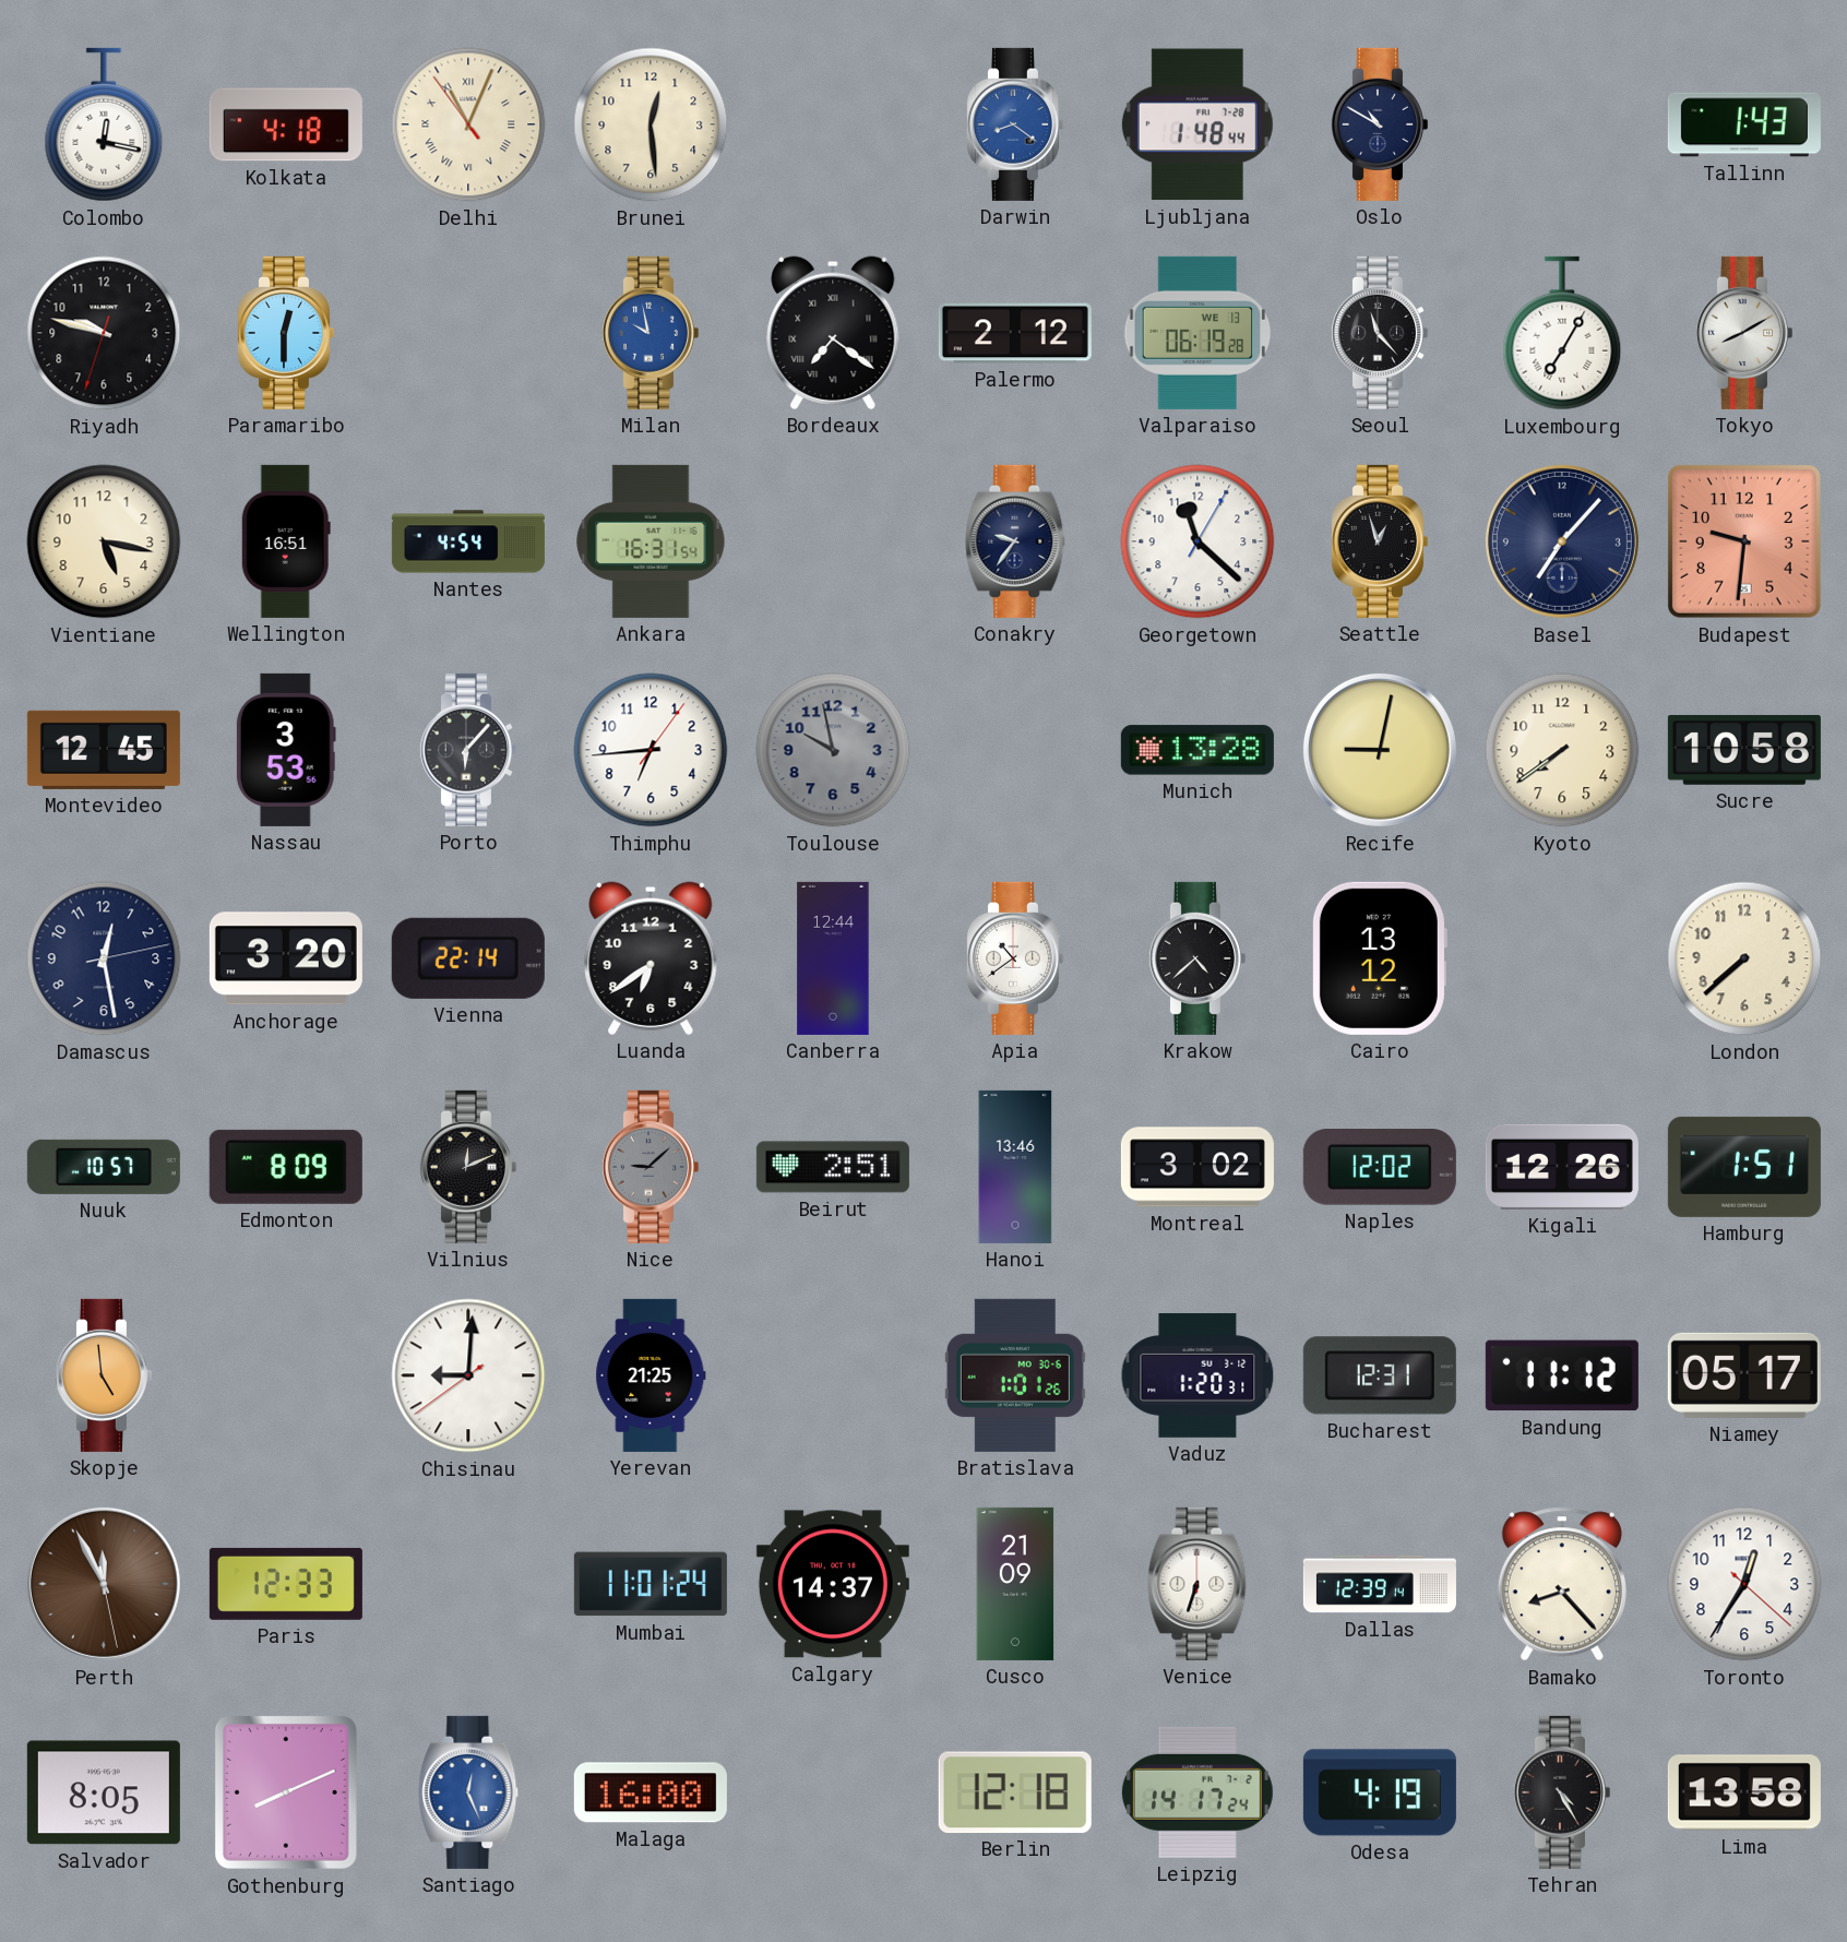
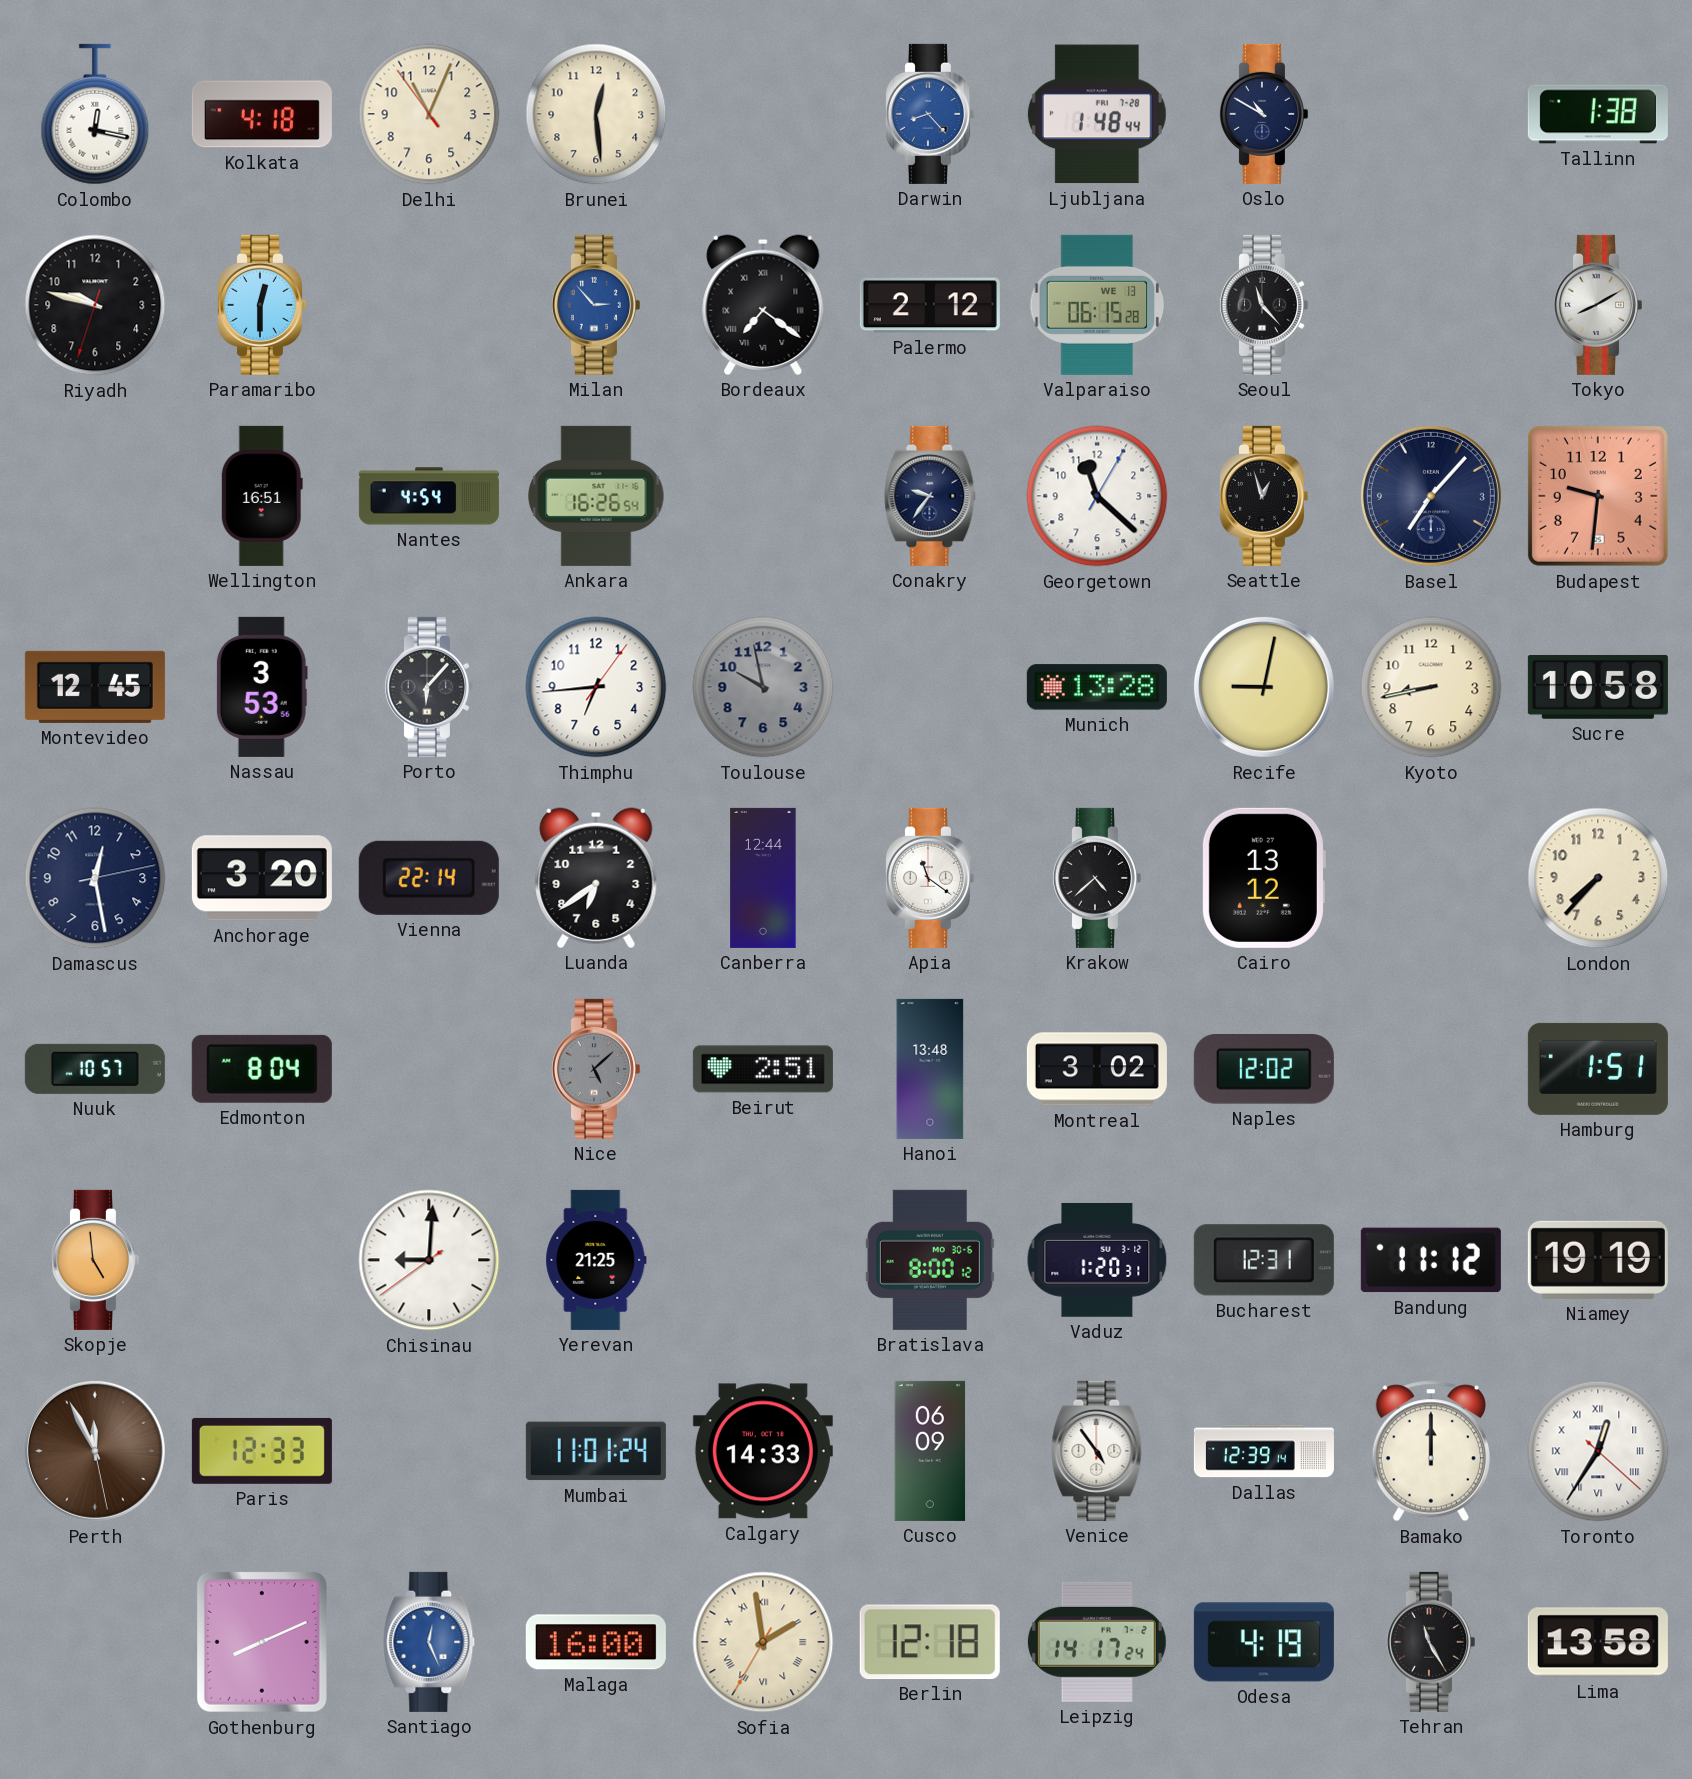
Delhi numerals: Roman -> Arabic (429, 114)
Darwin: 8:21 -> 8:23 (929, 114)
Tallinn: 1:43 -> 1:38 (1598, 114)
Milan: 9:58 -> 2:53 (595, 305)
Valparaiso: 06:19 -> 06:15 (1097, 305)
Luxembourg: 7:05 -> none (1562, 333)
Vientiane: 5:17 -> none (104, 541)
Ankara: 16:31 -> 16:26 (596, 496)
Kyoto: 7:39 -> 8:43 (1431, 687)
Apia: 10:39 -> 11:21 (929, 878)
London: 7:38 -> 7:37 (1598, 878)
Edmonton: 8:09 -> 8:04 (262, 1069)
Vilnius: 12:11 -> none (467, 1167)
Nice: 9:08 -> 5:08 (595, 1069)
Hanoi: 13:46 -> 13:48 (930, 1069)
Kigali: 12:26 -> none (1562, 1167)
Bratislava: 1:01 -> 8:00 (930, 1260)
Niamey: 05:17 -> 19:19 (1598, 1260)
Calgary: 14:37 -> 14:33 (763, 1451)
Cusco: 21:09 -> 06:09 (930, 1451)
Venice: 6:33 -> 4:54 (1097, 1451)
Bamako: 8:23 -> 12:00 (1431, 1451)
Toronto numerals: Arabic -> Roman (1598, 1451)
Salvador: 8:05 -> none (104, 1792)
Sofia: none -> 1:58 (763, 1642)
Tehran: 4:25 -> 11:25 (1430, 1642)
